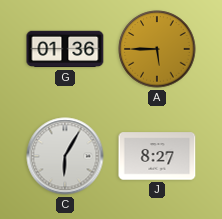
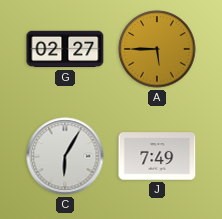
G: 01:36 -> 02:27 (65, 49)
J: 8:27 -> 7:49 (157, 156)
